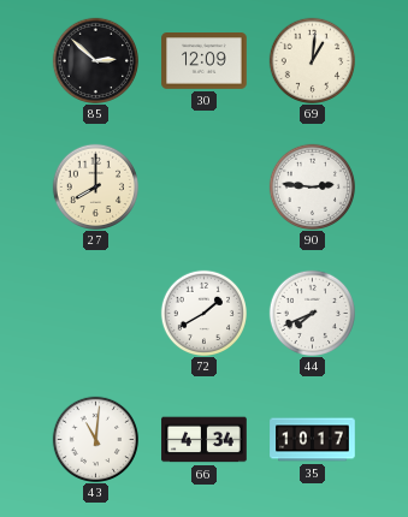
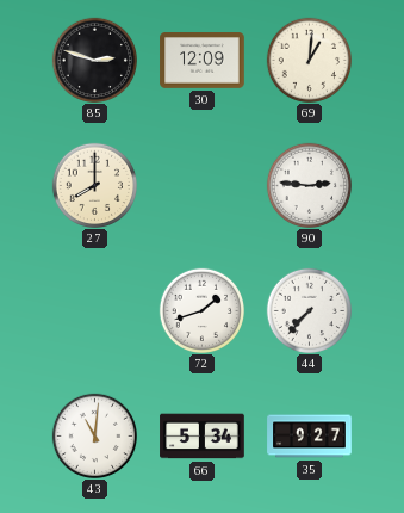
85: 2:52 -> 2:48 (94, 60)
72: 1:40 -> 1:42 (201, 310)
44: 7:41 -> 7:37 (309, 310)
66: 4:34 -> 5:34 (203, 437)
35: 10:17 -> 9:27 (310, 437)
